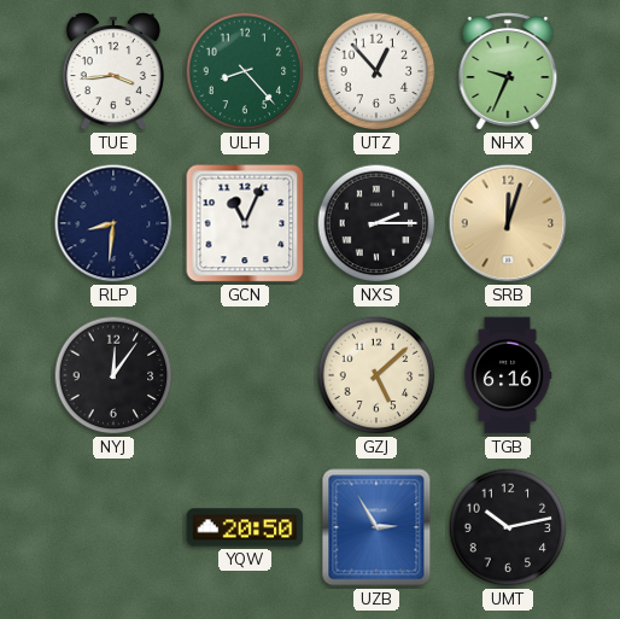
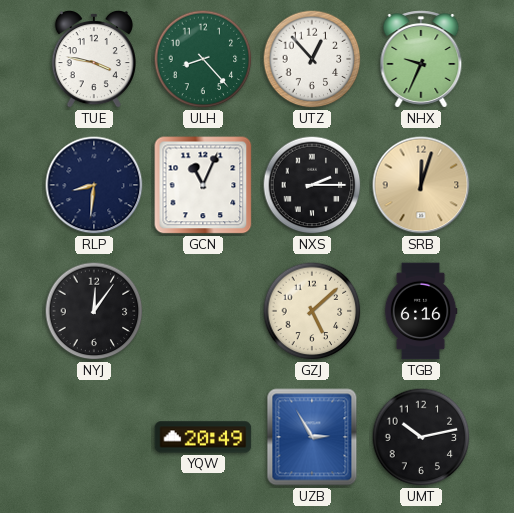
TUE: 3:44 -> 3:47 (94, 59)
YQW: 20:50 -> 20:49 (203, 437)
